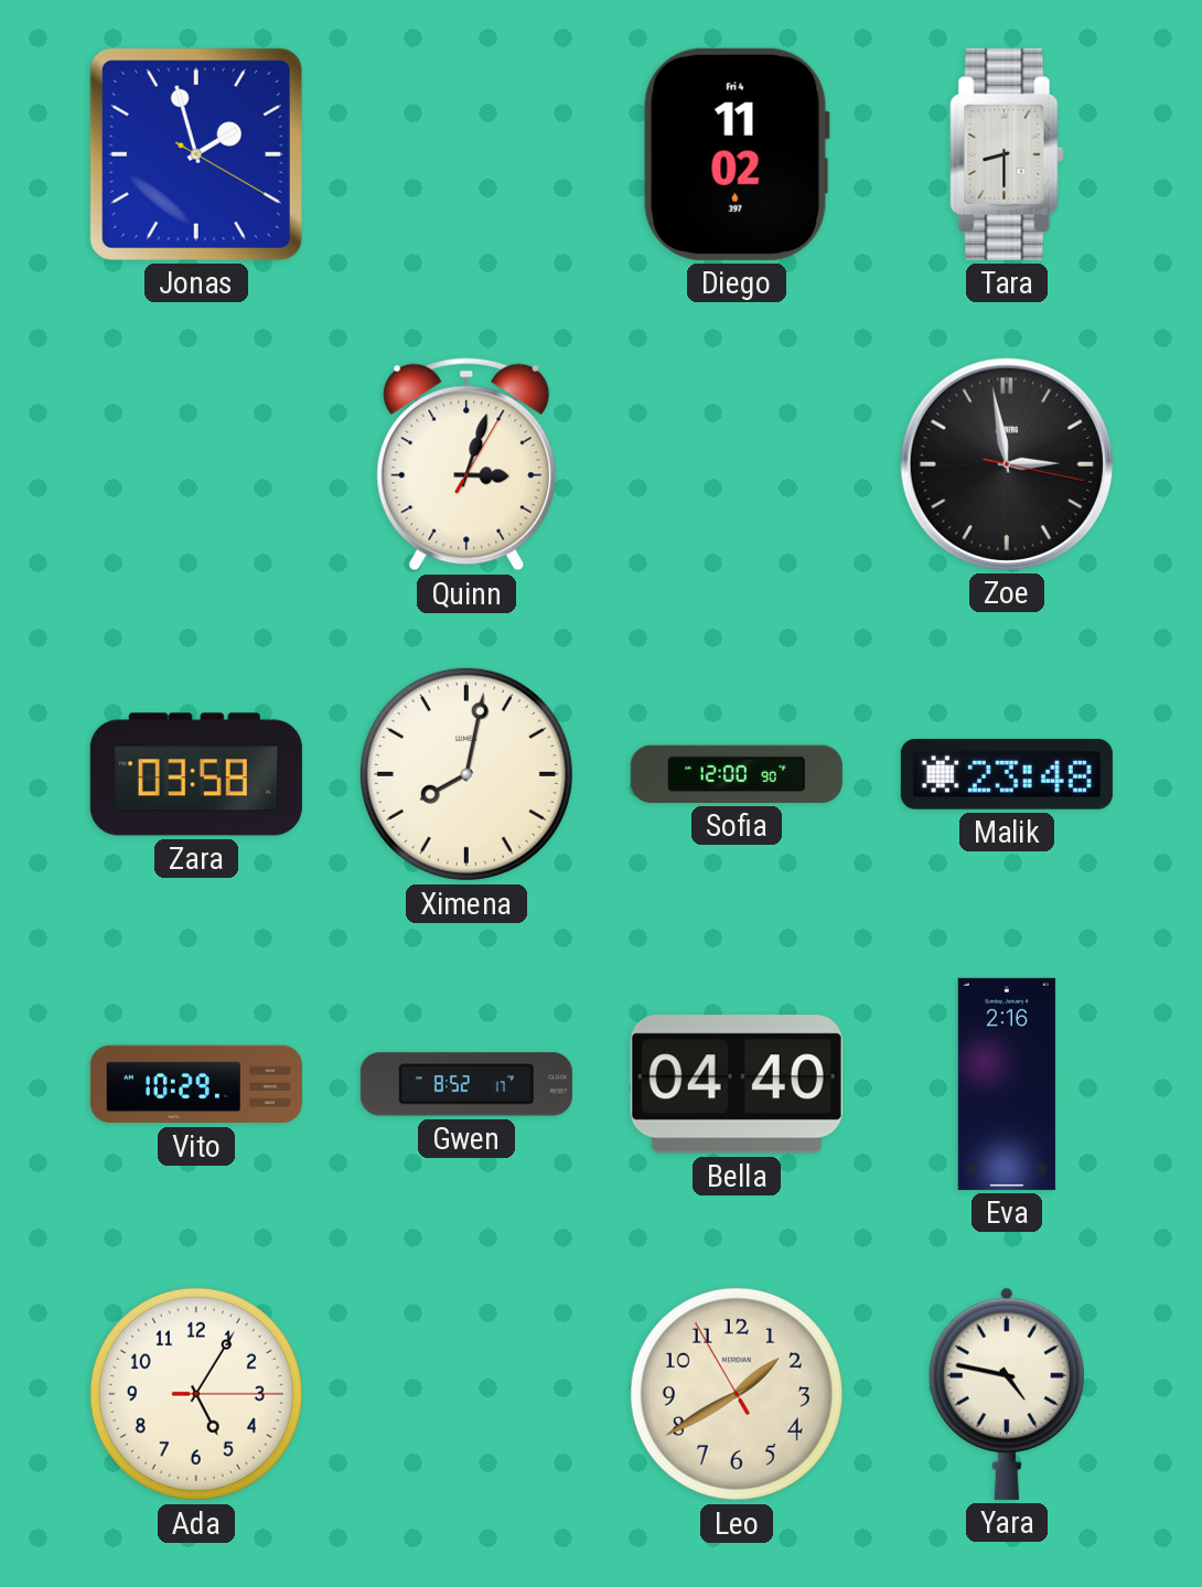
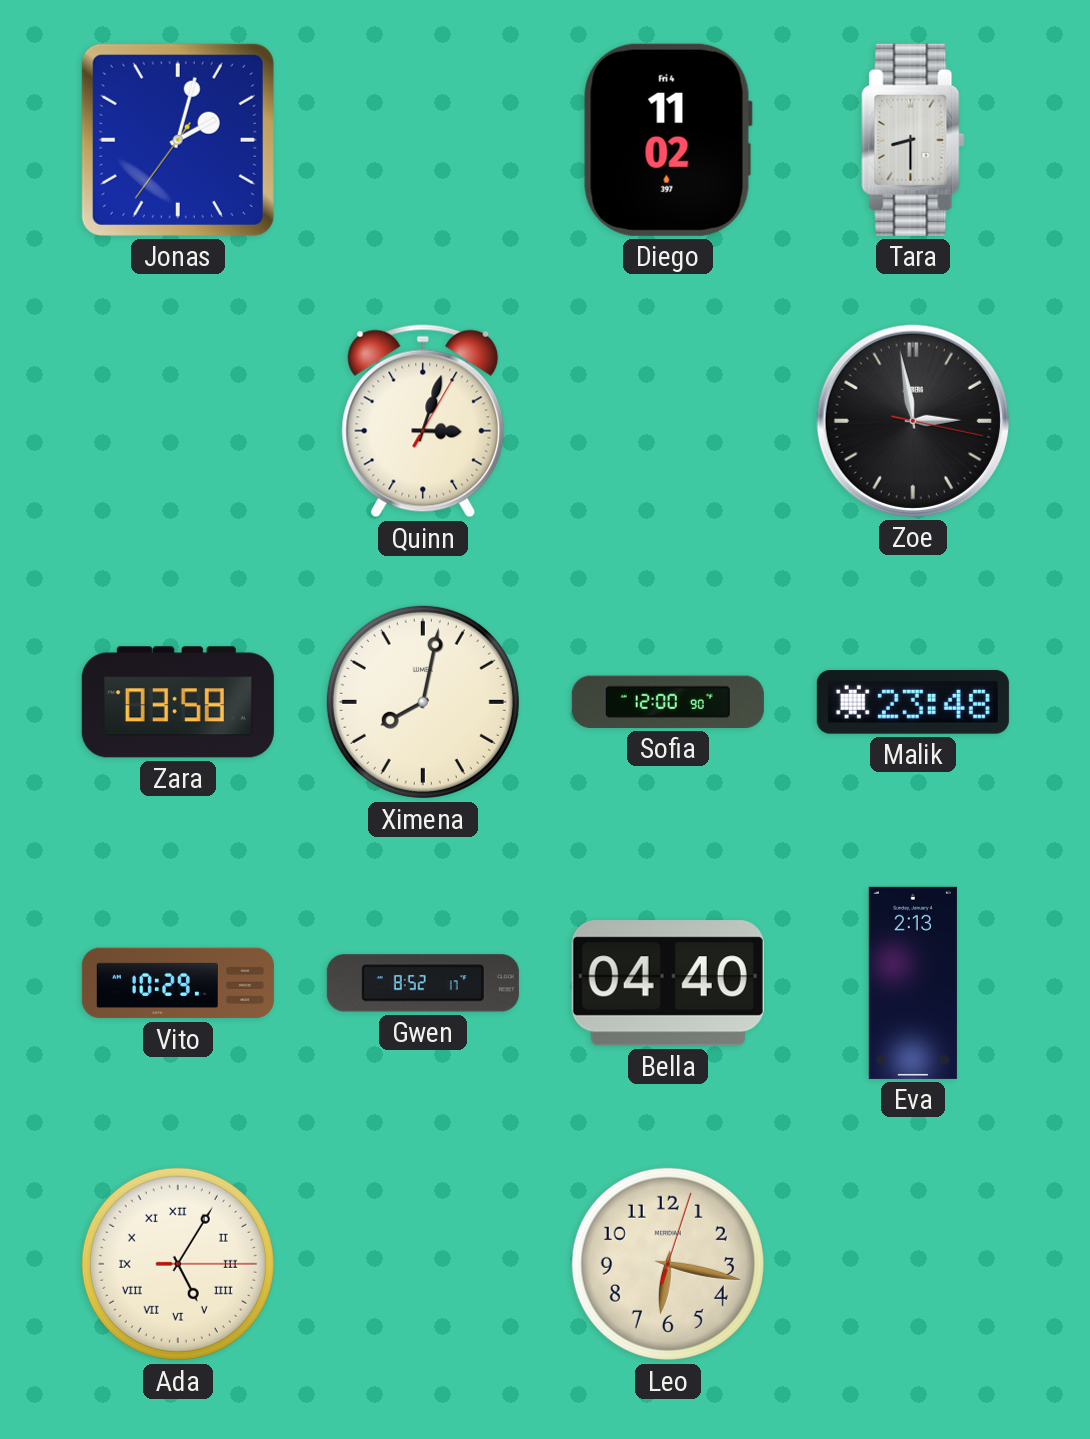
Jonas: 1:57 -> 2:02 (178, 140)
Eva: 2:16 -> 2:13 (913, 983)
Ada numerals: Arabic -> Roman (178, 1264)
Leo: 1:39 -> 6:17 (668, 1264)
Yara: 4:47 -> none (1007, 1394)
